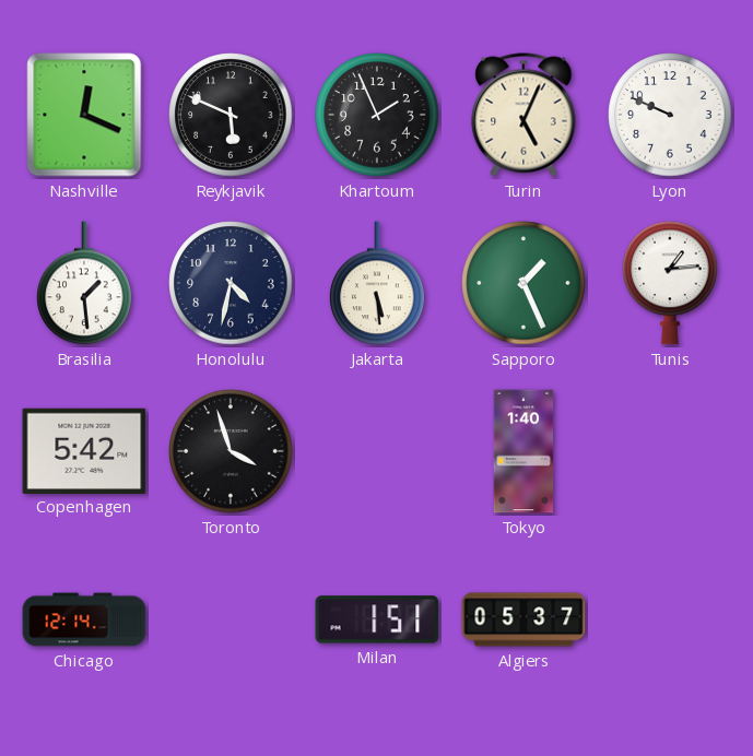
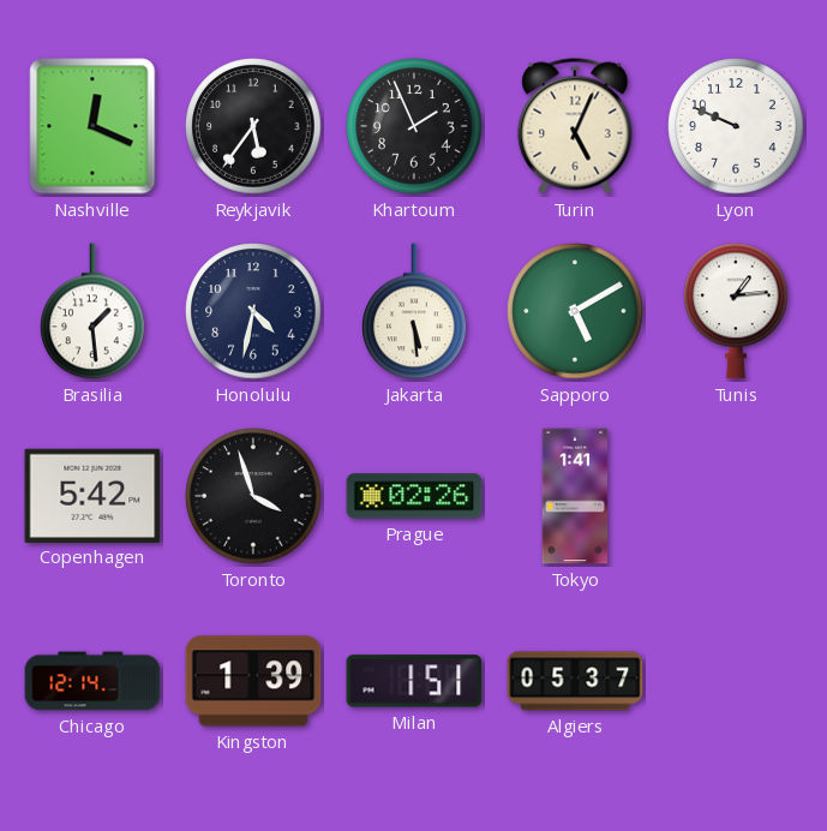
Reykjavik: 5:49 -> 5:36 (253, 126)
Sapporo: 1:26 -> 5:10 (575, 311)
Prague: none -> 02:26 (414, 496)
Tokyo: 1:40 -> 1:41 (575, 496)
Kingston: none -> 1:39 (253, 681)
